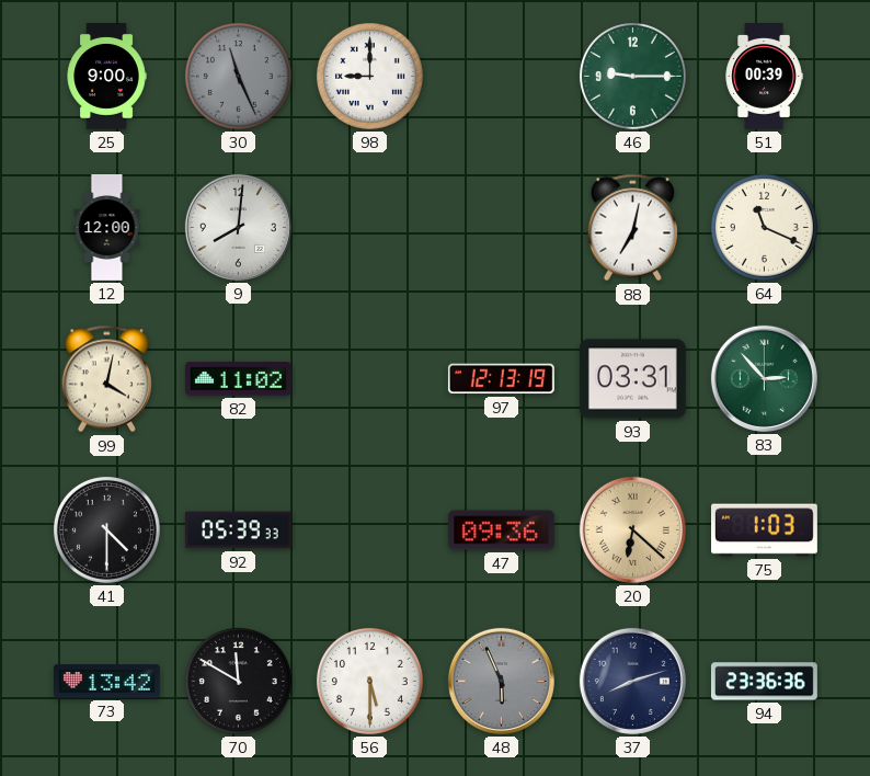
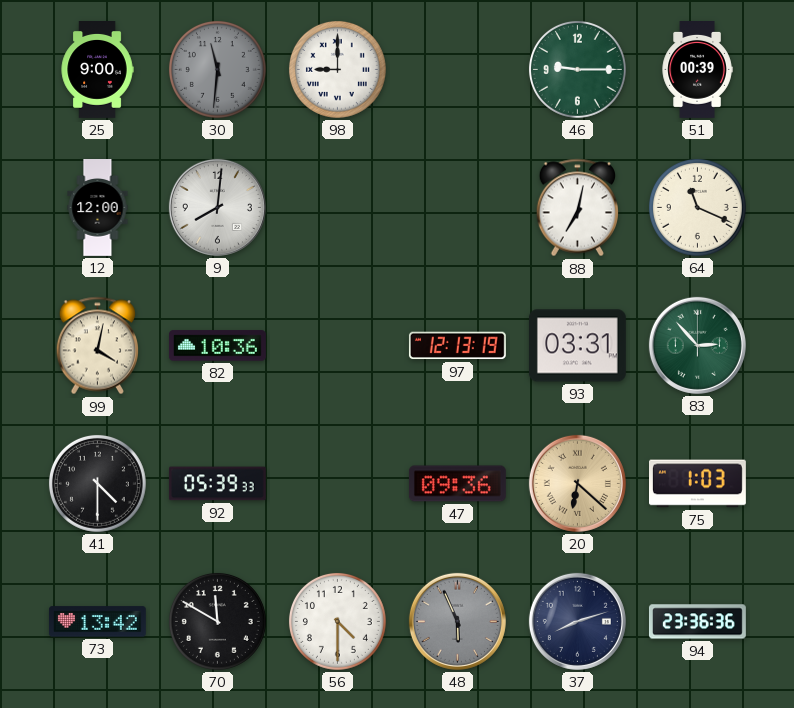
30: 11:26 -> 11:31 (217, 69)
82: 11:02 -> 10:36 (218, 346)
56: 5:30 -> 4:30 (337, 621)
